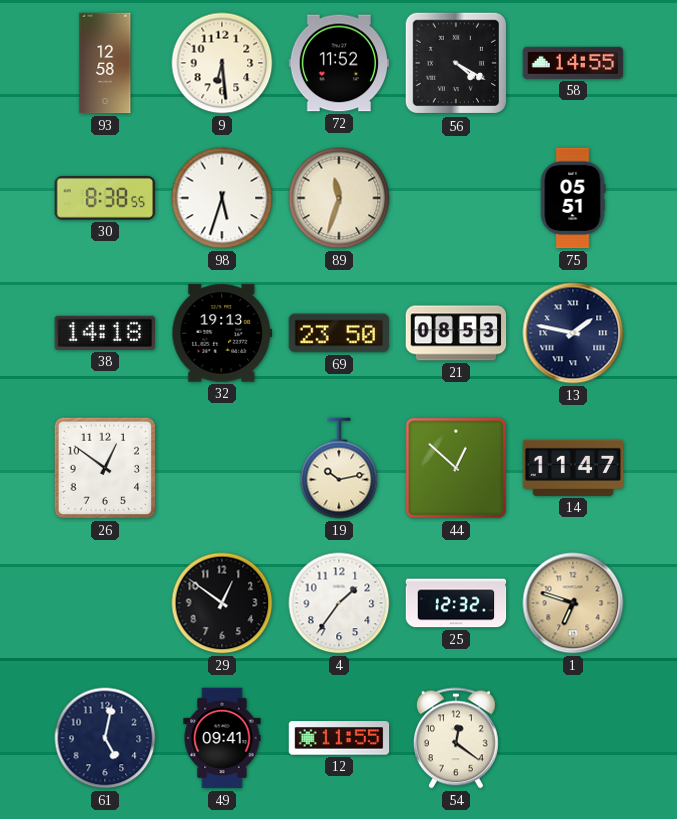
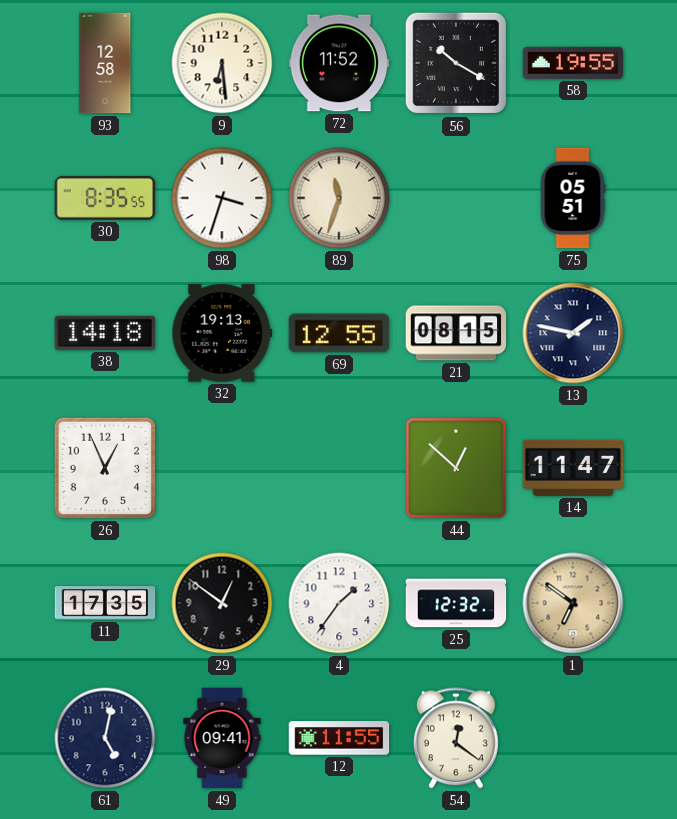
56: 4:20 -> 10:20 (456, 63)
58: 14:55 -> 19:55 (573, 63)
30: 8:38 -> 8:35 (105, 198)
98: 5:33 -> 3:33 (222, 198)
69: 23:50 -> 12:55 (339, 333)
21: 08:53 -> 08:15 (456, 333)
26: 12:51 -> 12:56 (105, 468)
19: 10:13 -> none (339, 468)
11: none -> 17:35 (105, 603)
1: 6:48 -> 6:51 (573, 603)
